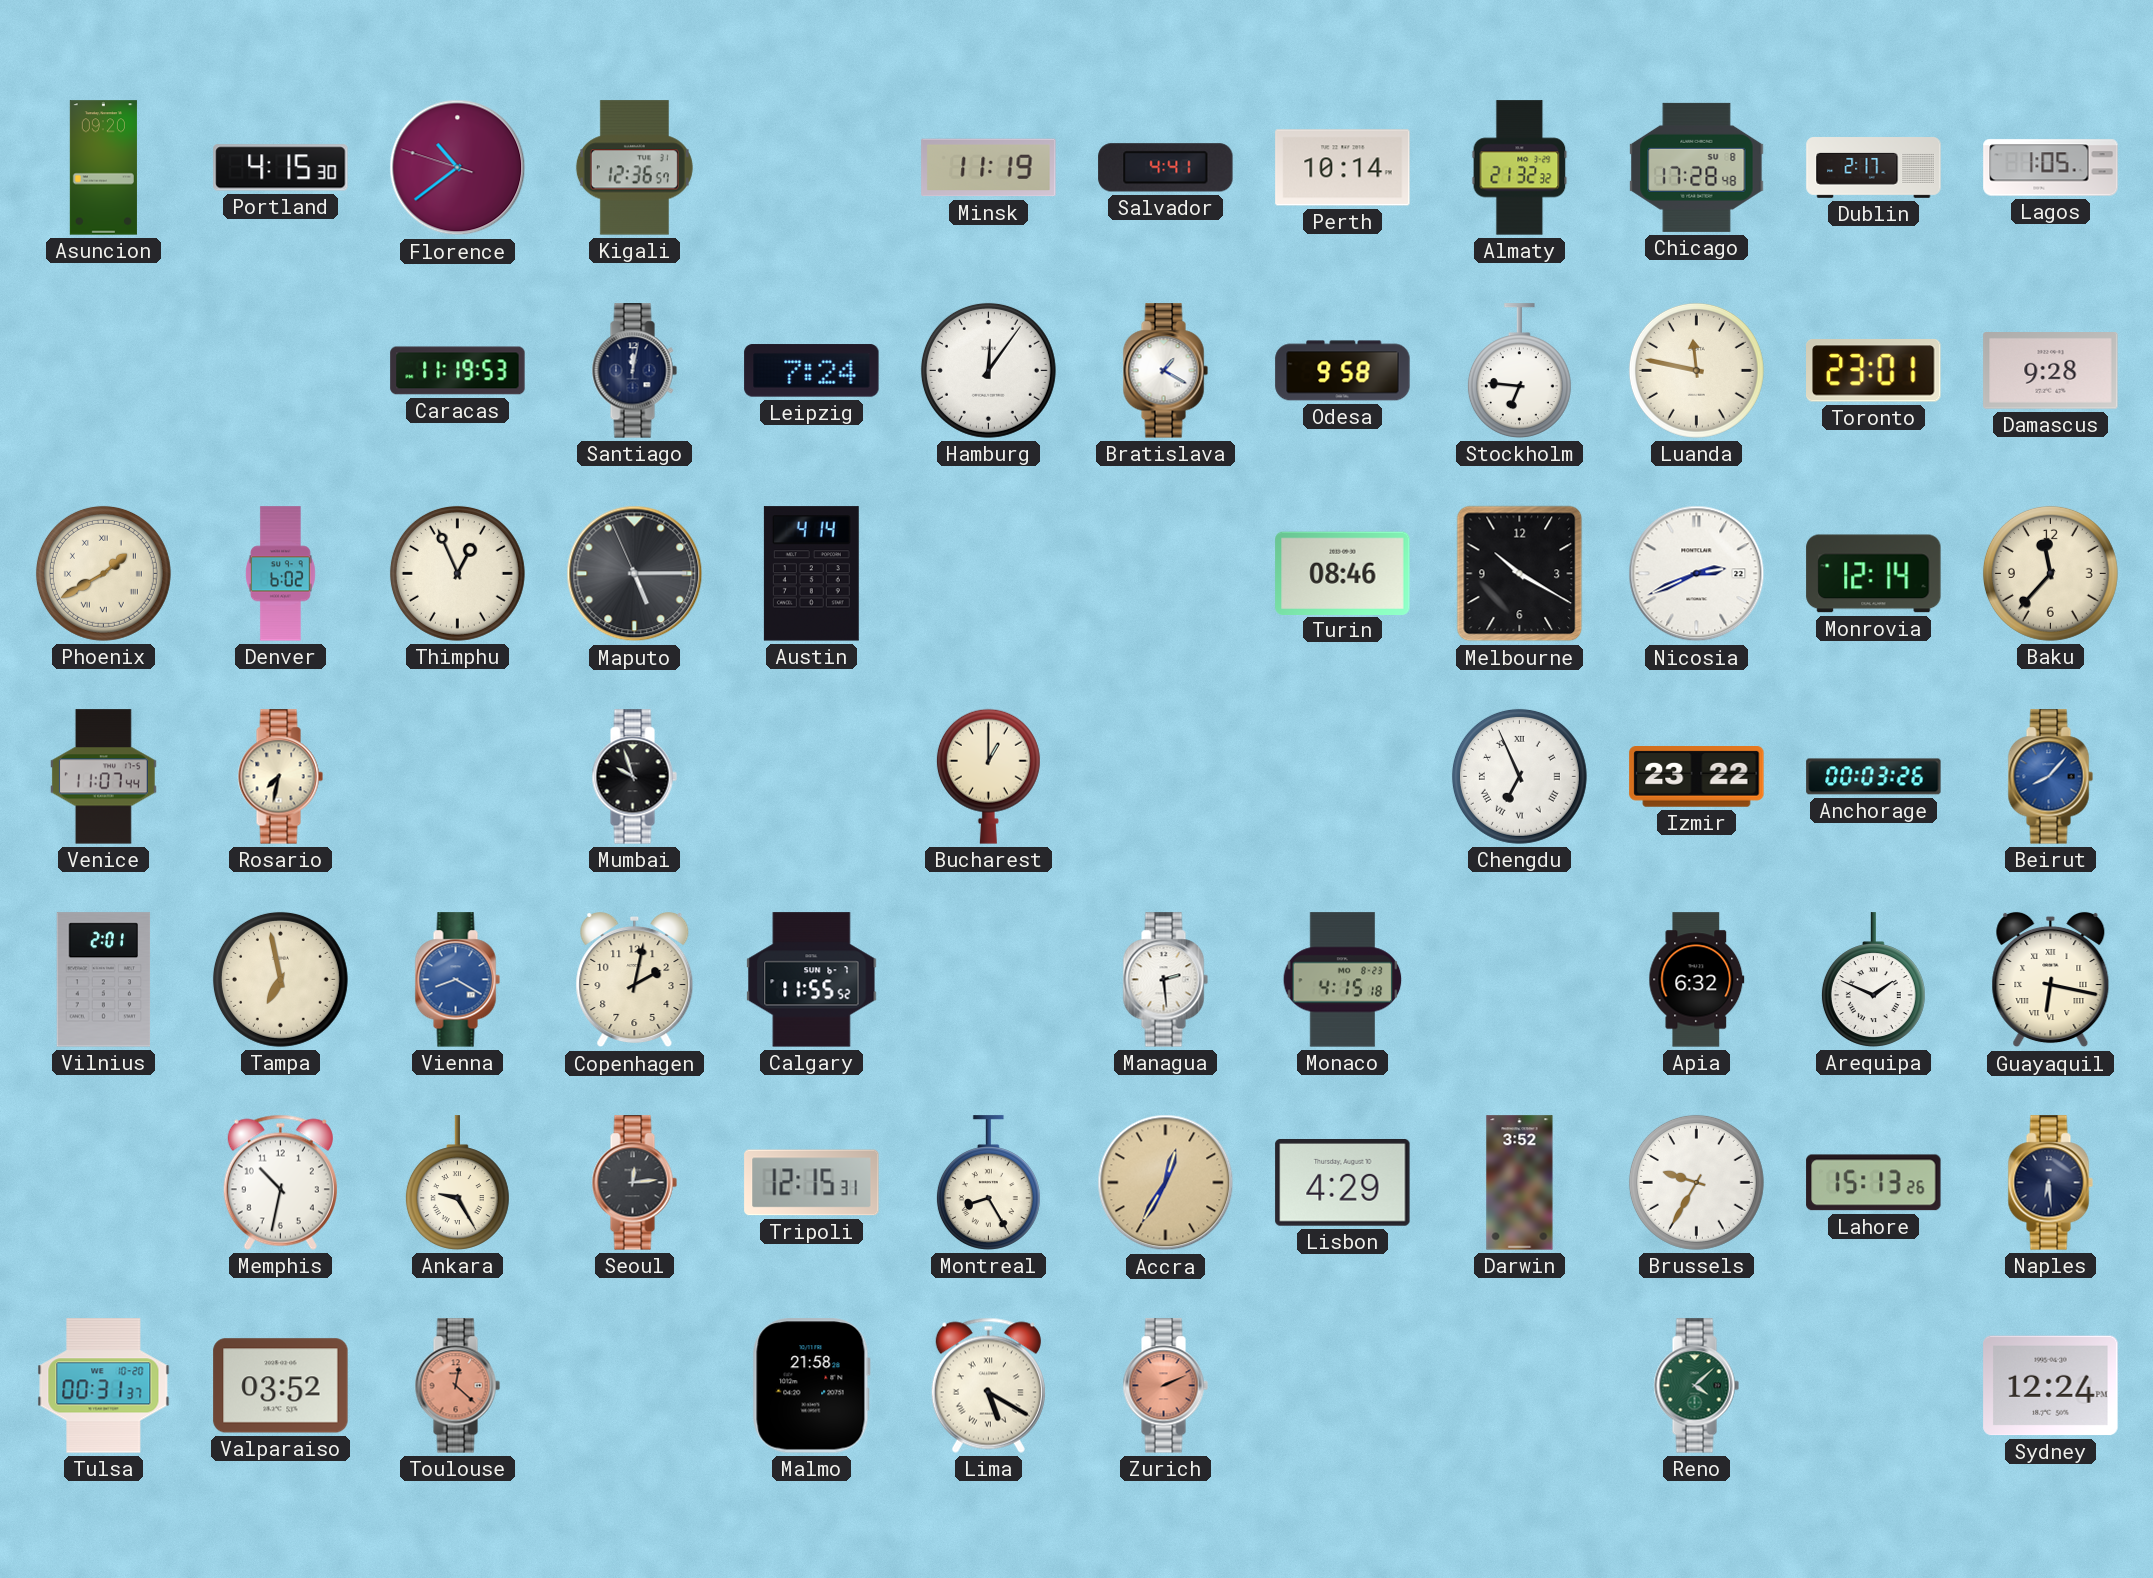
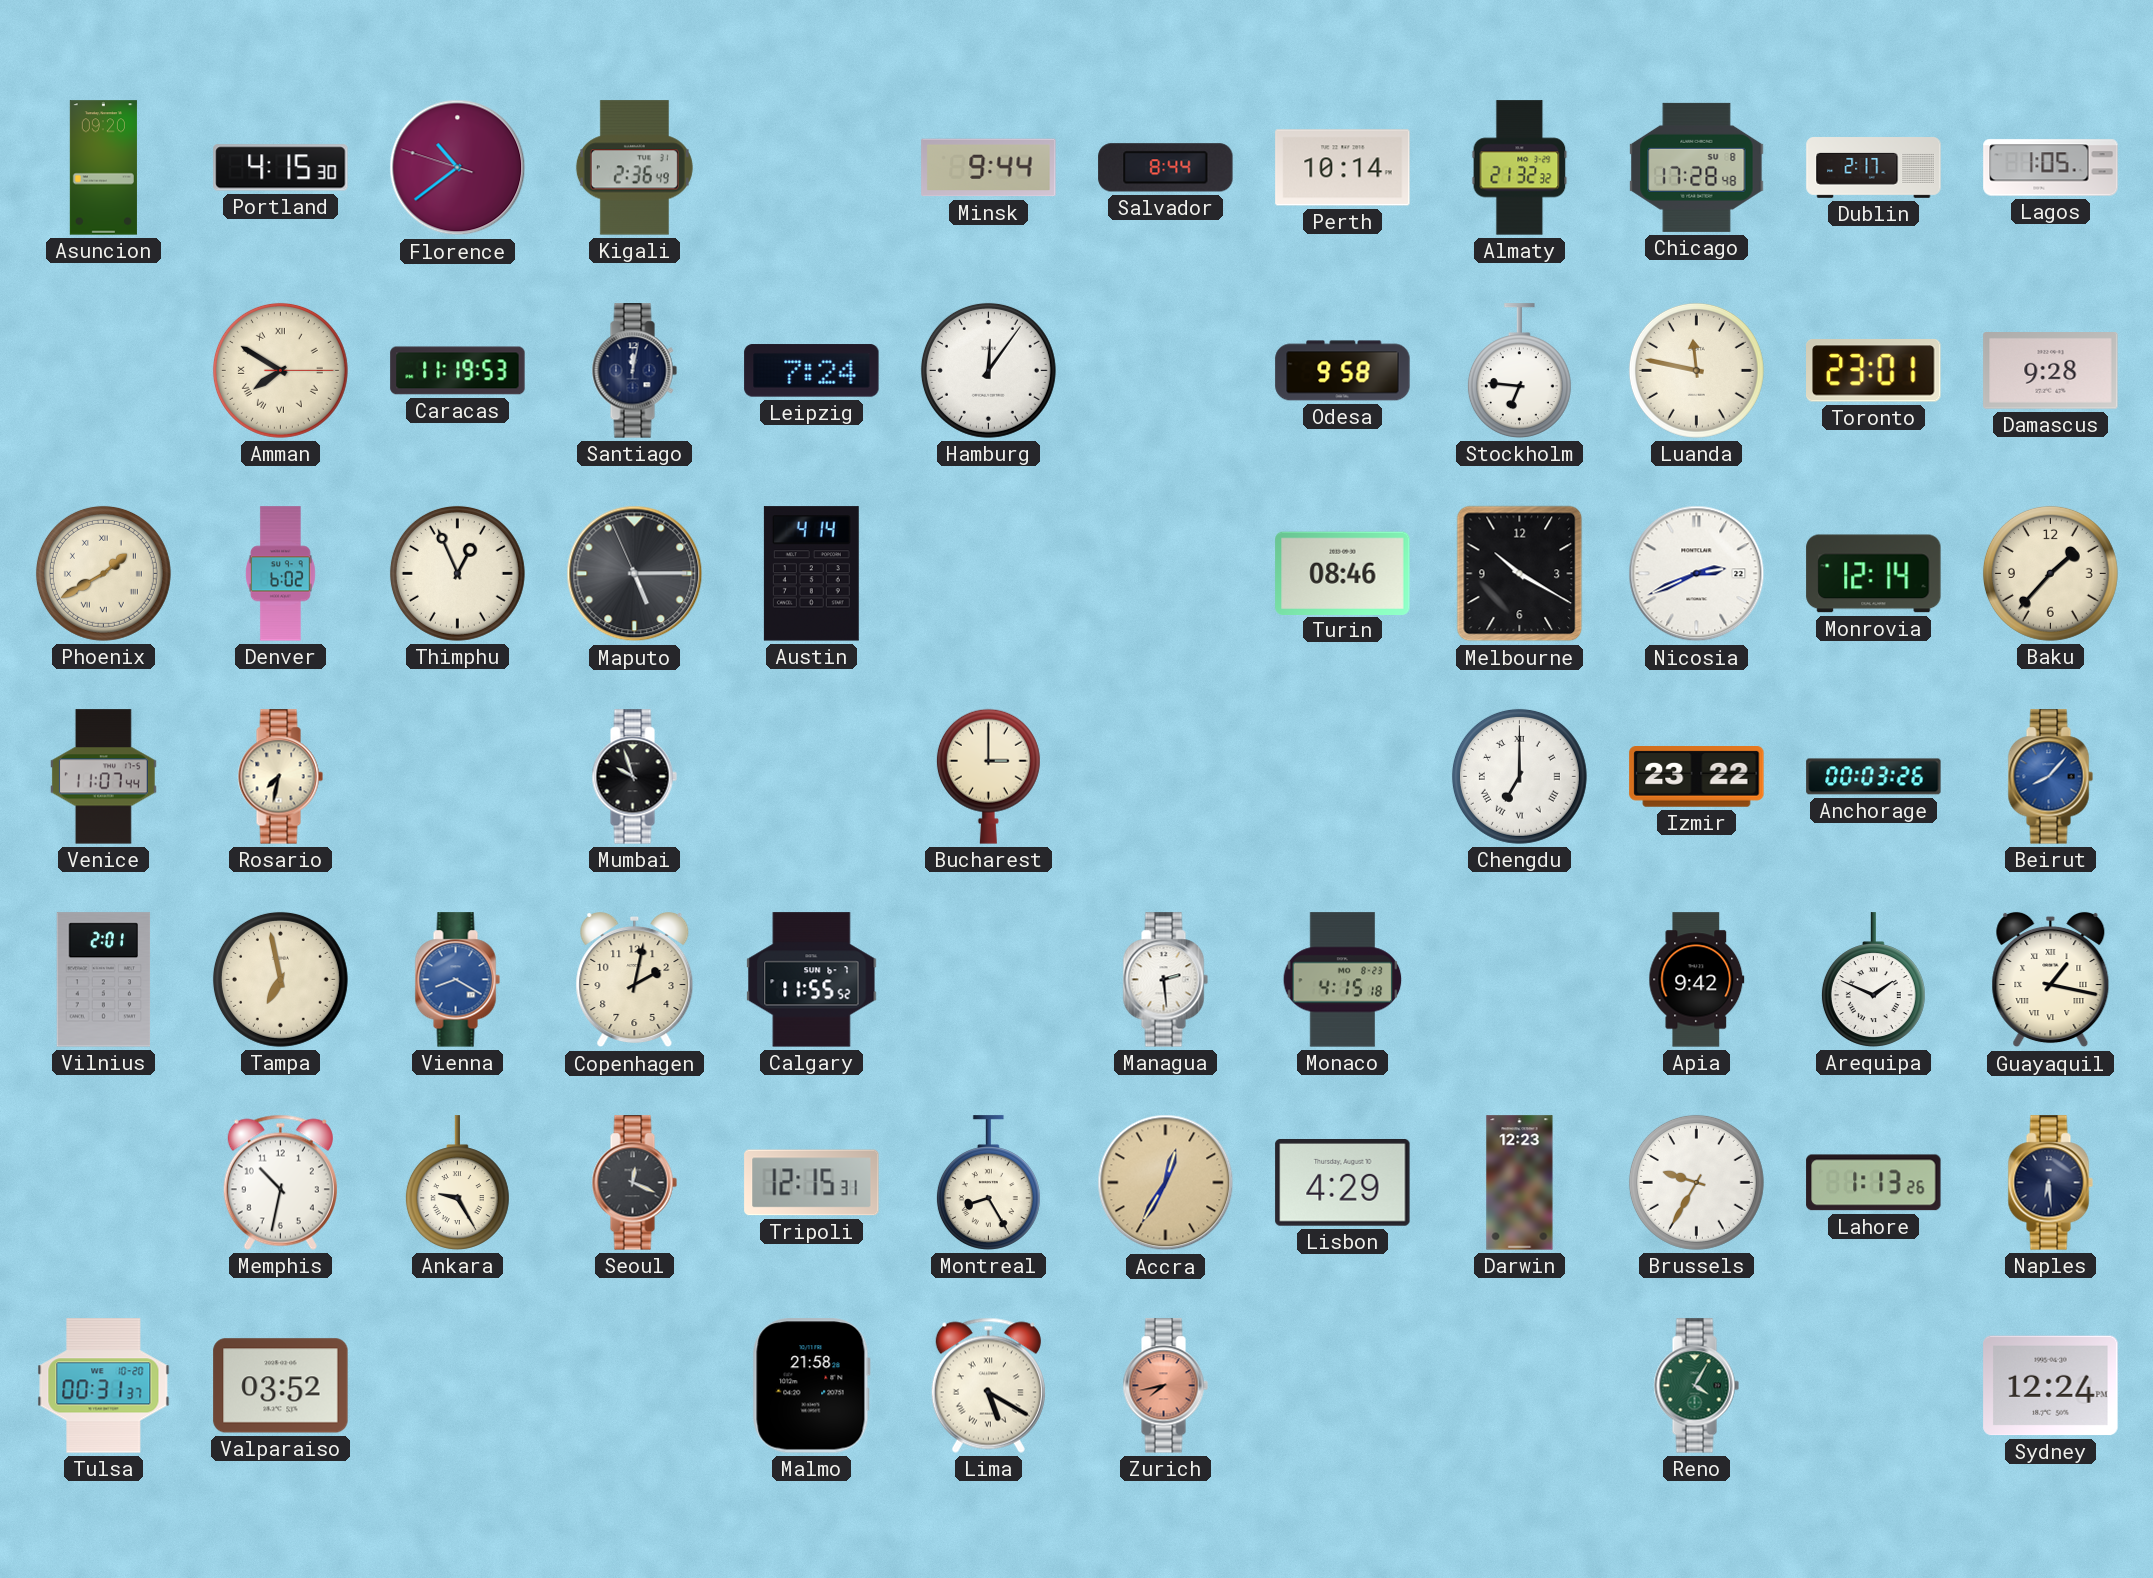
Kigali: 12:36 -> 2:36 (634, 168)
Minsk: 11:19 -> 9:44 (989, 168)
Salvador: 4:41 -> 8:44 (1166, 168)
Amman: none -> 7:50 (280, 370)
Bratislava: 1:20 -> none (1165, 371)
Baku: 11:37 -> 1:37 (2050, 573)
Bucharest: 1:00 -> 3:00 (988, 776)
Chengdu: 6:56 -> 7:00 (1519, 776)
Apia: 6:32 -> 9:42 (1697, 980)
Guayaquil: 6:17 -> 1:17 (2051, 980)
Seoul: 12:14 -> 12:19 (634, 1183)
Darwin: 3:52 -> 12:23 (1520, 1183)
Lahore: 15:13 -> 1:13 (1874, 1183)
Toulouse: 12:22 -> none (457, 1386)
Zurich: 2:11 -> 7:43 (1165, 1386)
Reno: 4:08 -> 4:05 (1696, 1386)
